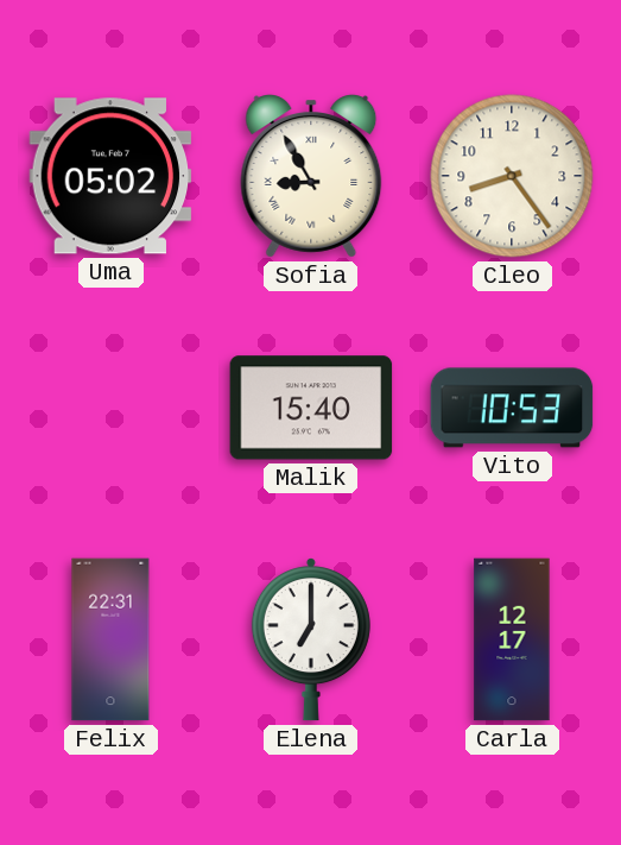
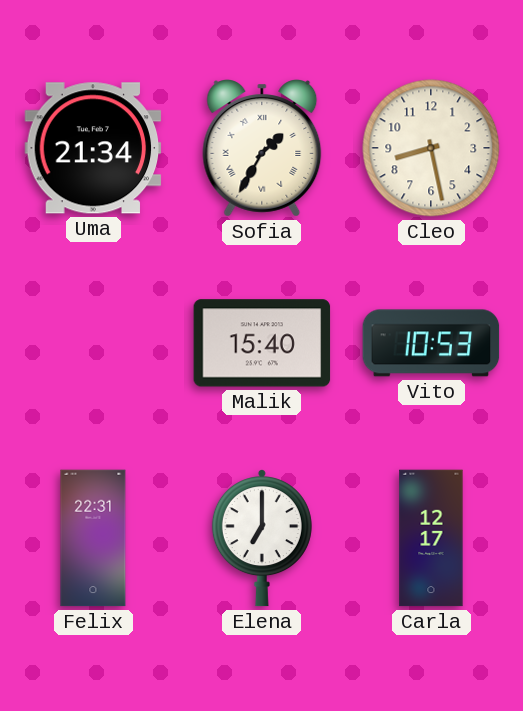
Uma: 05:02 -> 21:34 (93, 148)
Sofia: 8:55 -> 1:35 (262, 148)
Cleo: 8:24 -> 8:28 (431, 148)
